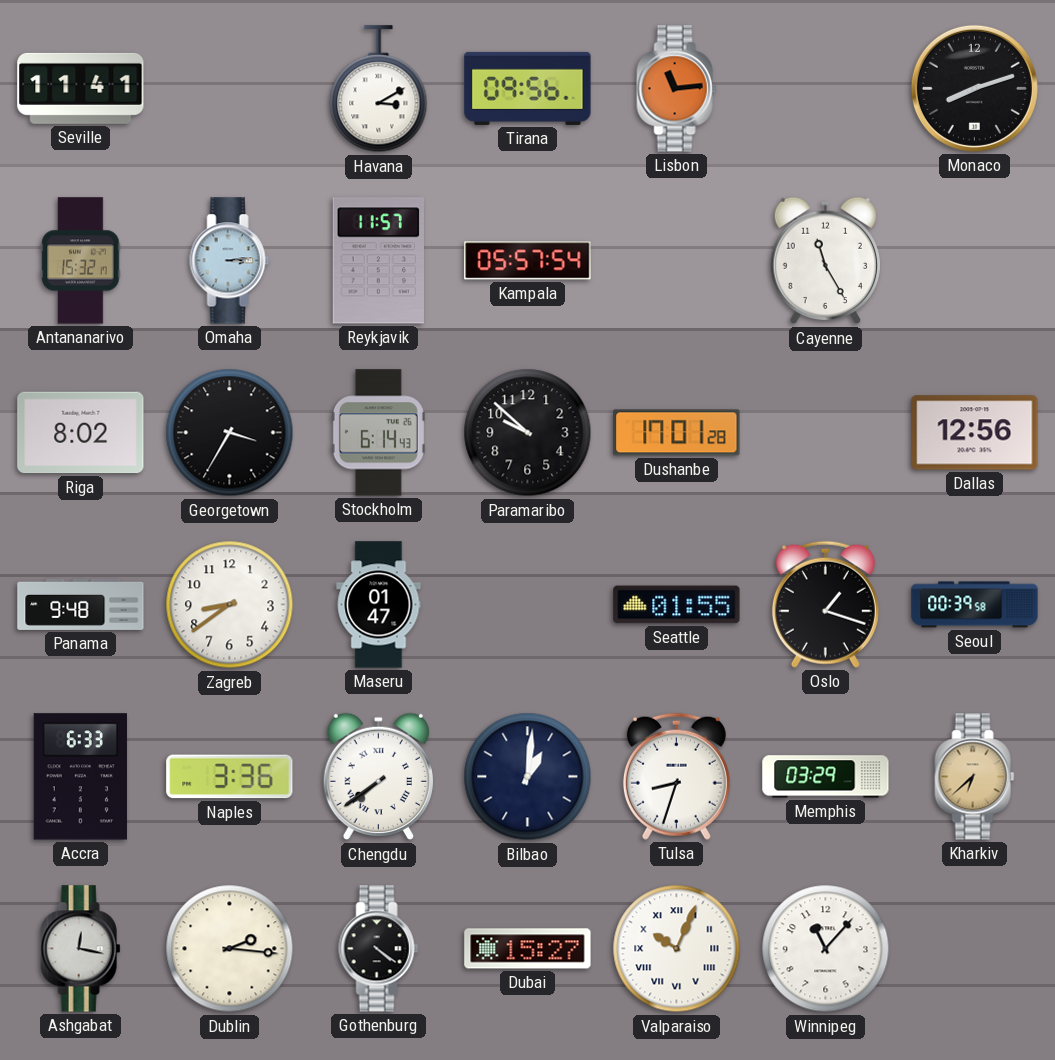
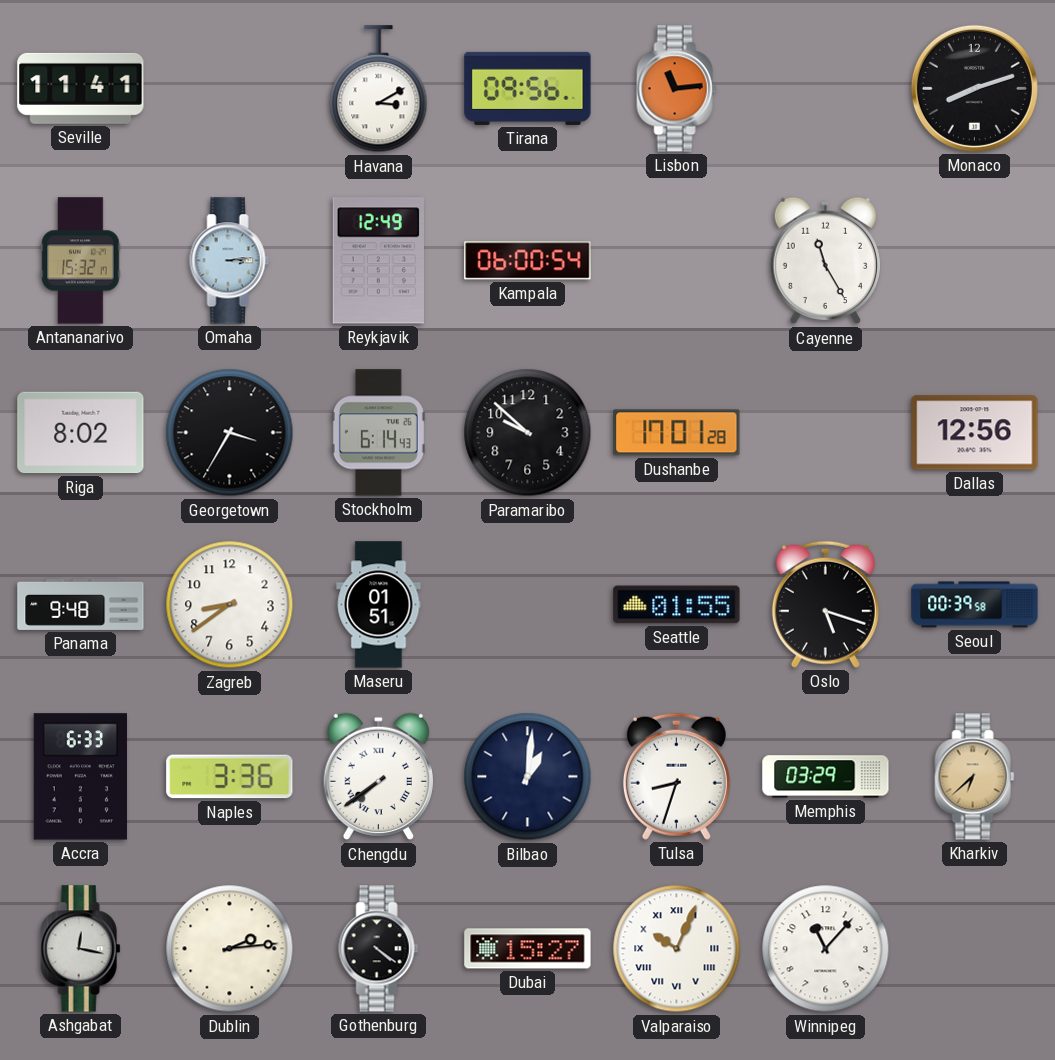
Reykjavik: 11:57 -> 12:49 (378, 261)
Kampala: 05:57 -> 06:00 (528, 261)
Maseru: 01:47 -> 01:51 (379, 605)
Oslo: 1:18 -> 5:18 (825, 604)
Dublin: 2:16 -> 2:14 (230, 949)
